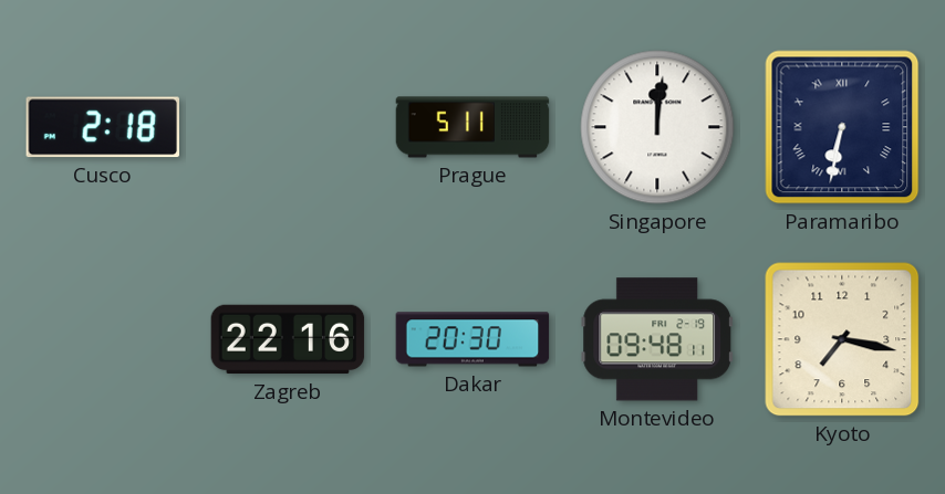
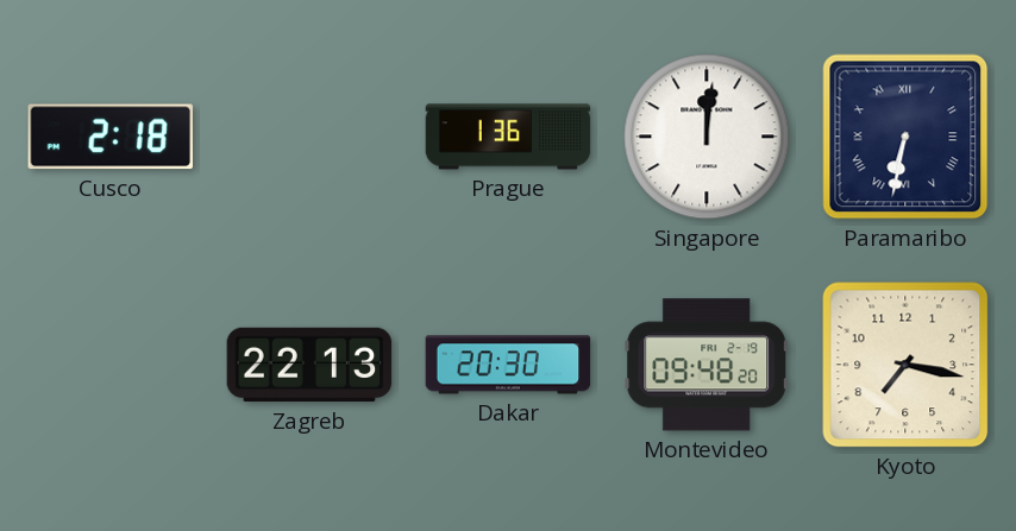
Prague: 5:11 -> 1:36 (508, 137)
Zagreb: 22:16 -> 22:13 (309, 365)
Montevideo: 09:48:11 -> 09:48:20 (707, 365)
